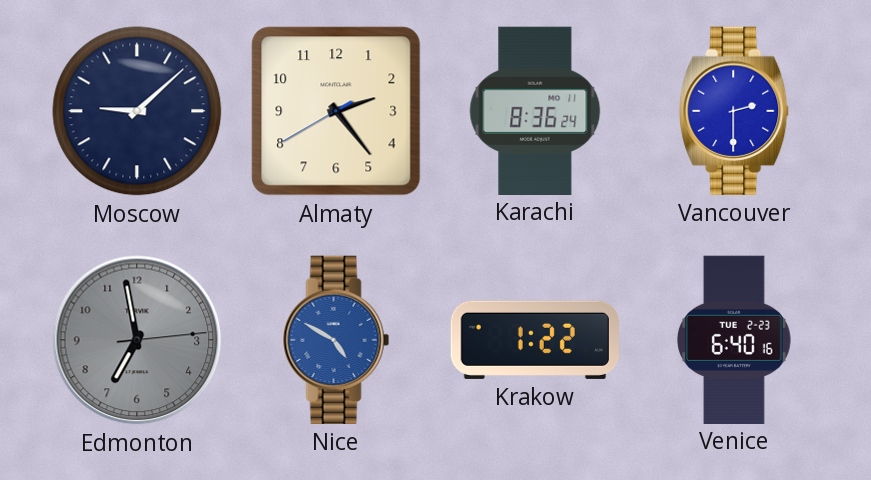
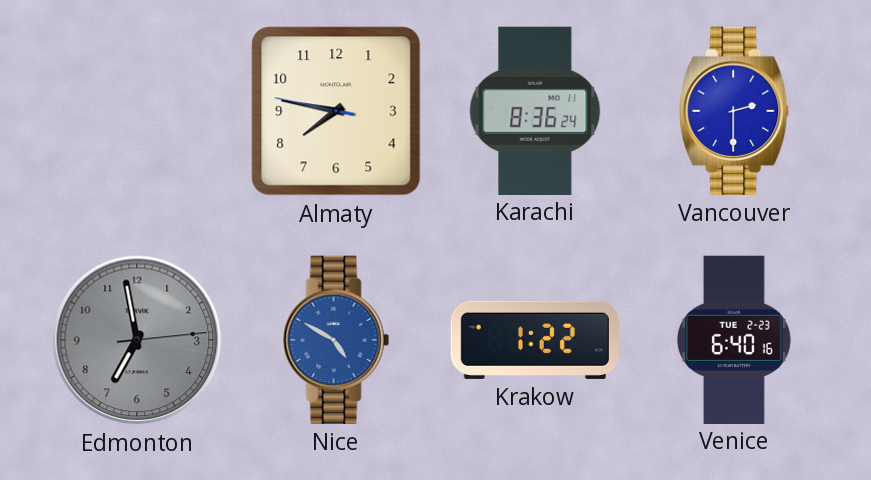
Moscow: 9:08 -> none (137, 111)
Almaty: 2:23 -> 7:46 (336, 111)
